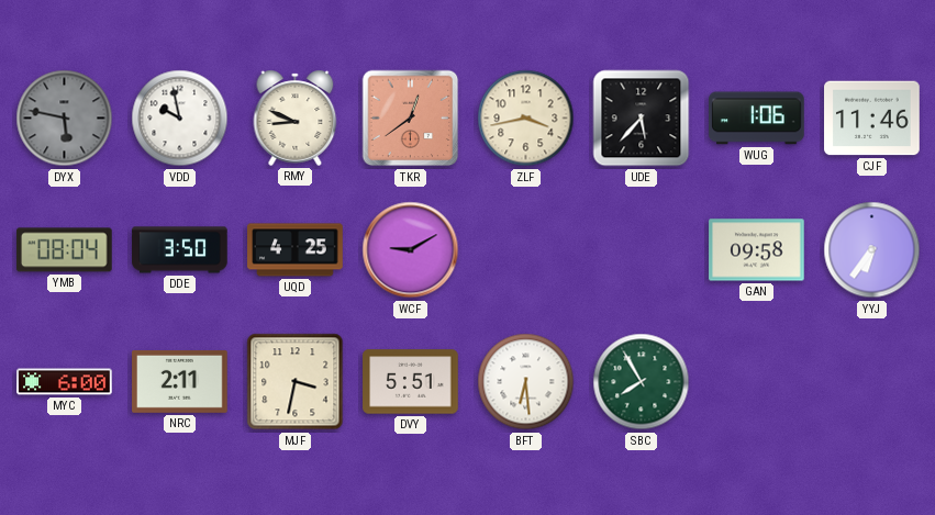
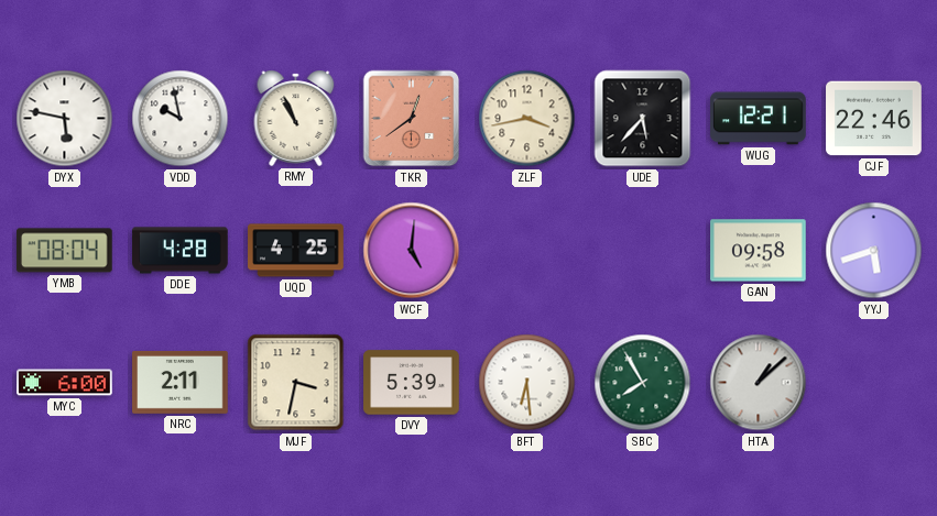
DYX dial: grey -> white (65, 119)
RMY: 8:49 -> 10:56 (296, 118)
WUG: 1:06 -> 12:21 (759, 119)
CJF: 11:46 -> 22:46 (874, 119)
DDE: 3:50 -> 4:28 (181, 251)
WCF: 9:10 -> 5:01 (412, 251)
YYJ: 6:36 -> 5:42 (874, 251)
DVY: 5:51 -> 5:39 (412, 383)
HTA: none -> 1:08 (759, 383)
